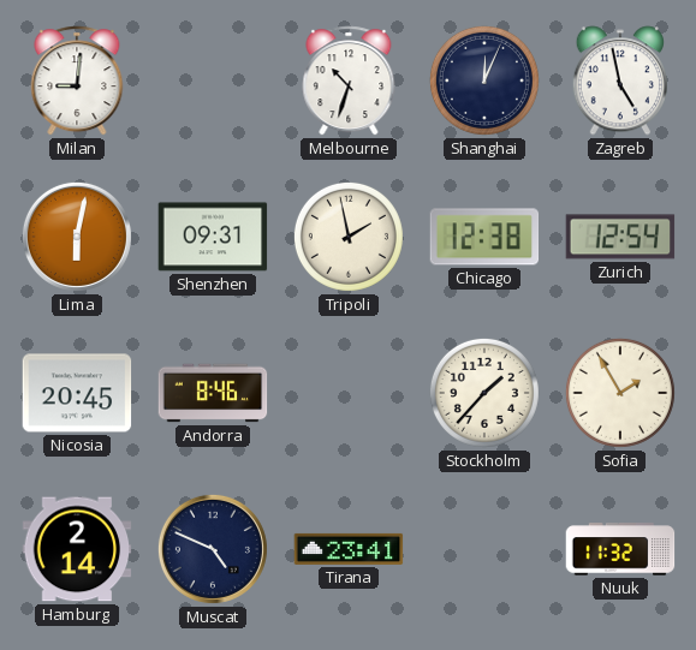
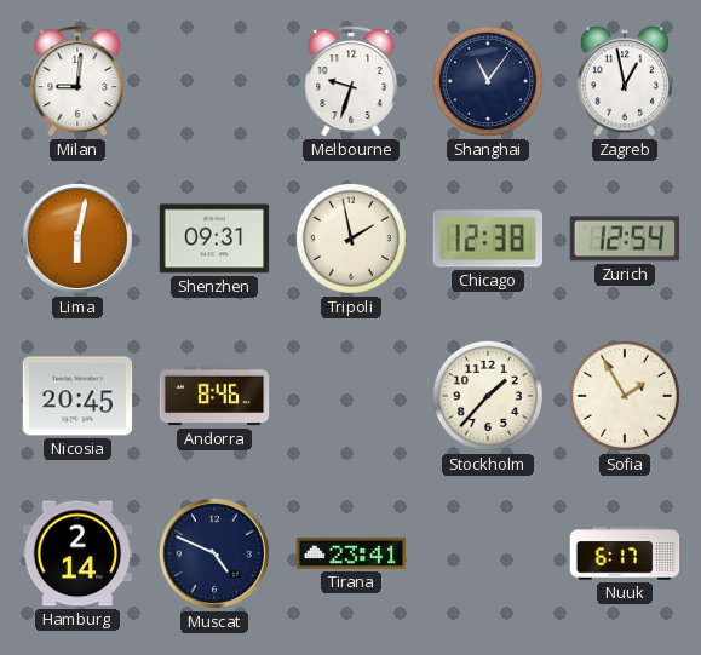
Melbourne: 10:33 -> 9:33 (351, 81)
Shanghai: 12:04 -> 11:06 (488, 81)
Zagreb: 4:58 -> 12:58 (625, 81)
Nuuk: 11:32 -> 6:17 (625, 553)
